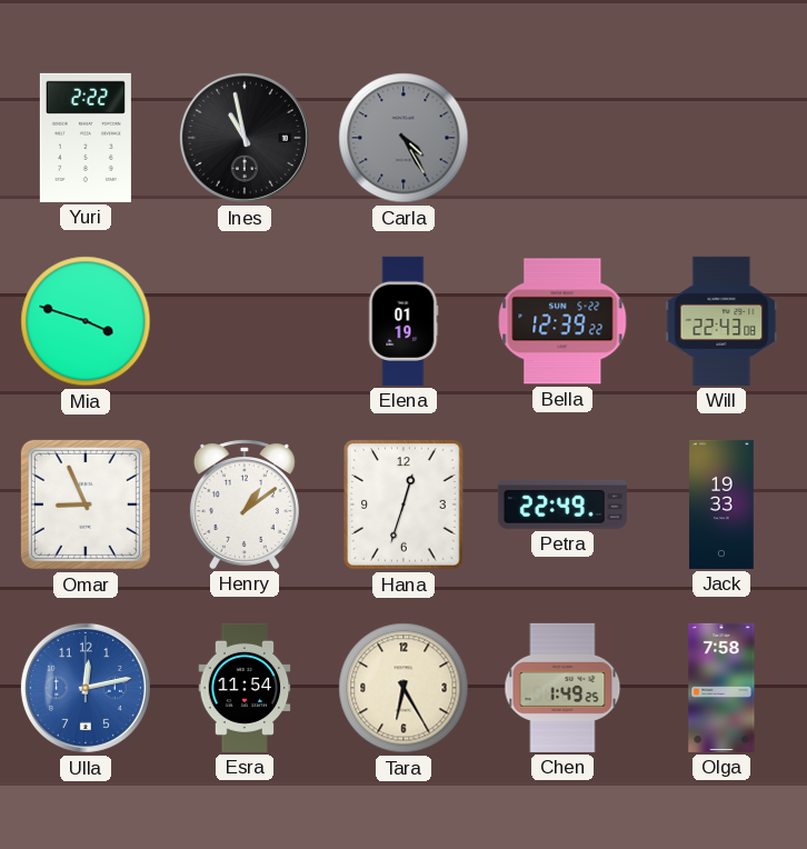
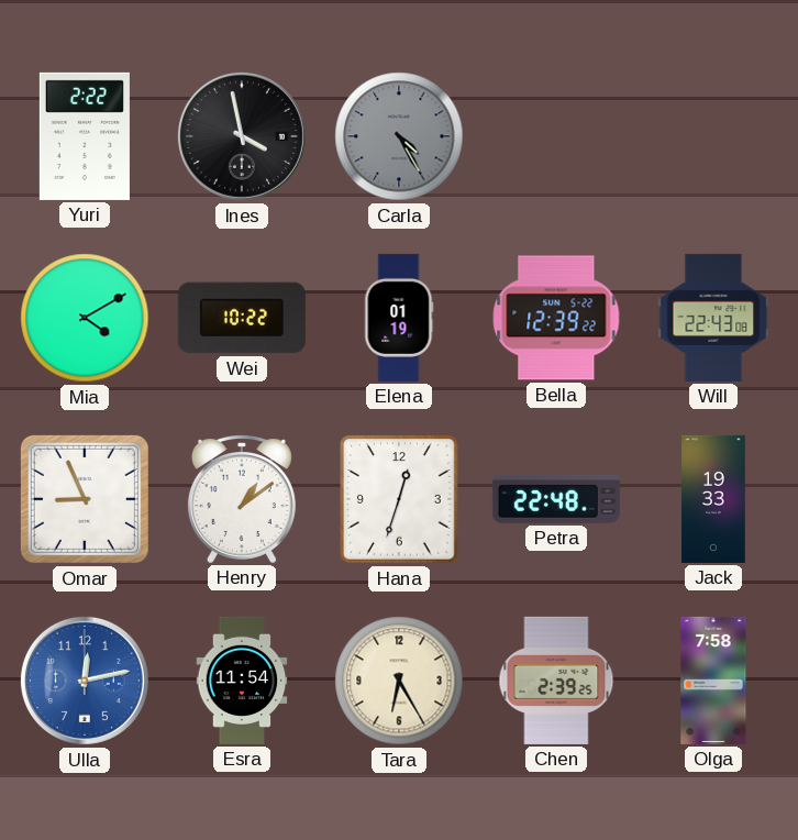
Ines: 10:58 -> 3:58 (242, 136)
Mia: 3:48 -> 4:10 (85, 318)
Wei: none -> 10:22 (242, 318)
Petra: 22:49 -> 22:48 (556, 499)
Chen: 1:49 -> 2:39 (556, 681)
